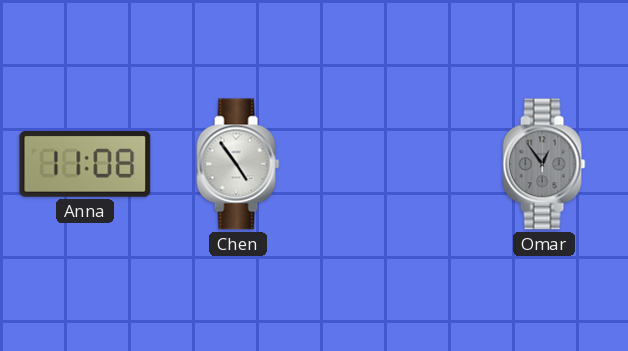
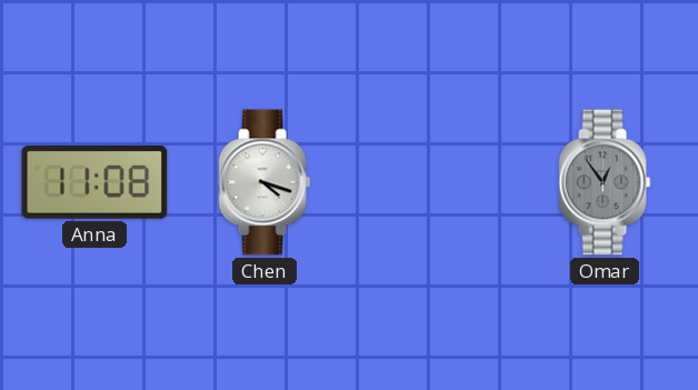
Chen: 4:54 -> 4:18 (265, 182)
